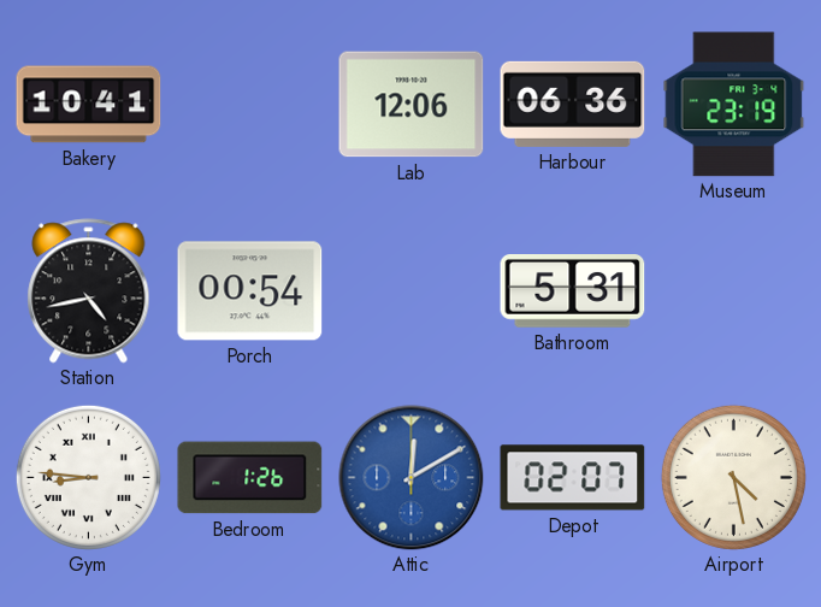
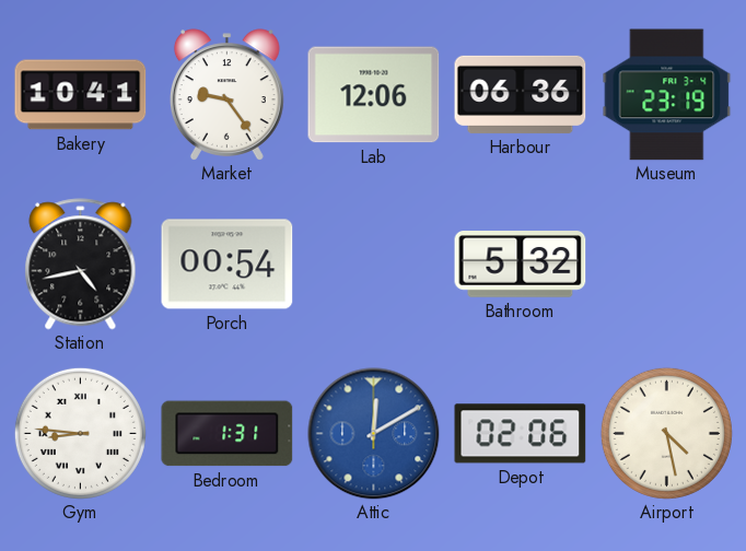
Market: none -> 9:24 (226, 95)
Bathroom: 5:31 -> 5:32 (521, 265)
Bedroom: 1:26 -> 1:31 (228, 434)
Depot: 02:07 -> 02:06 (521, 434)
